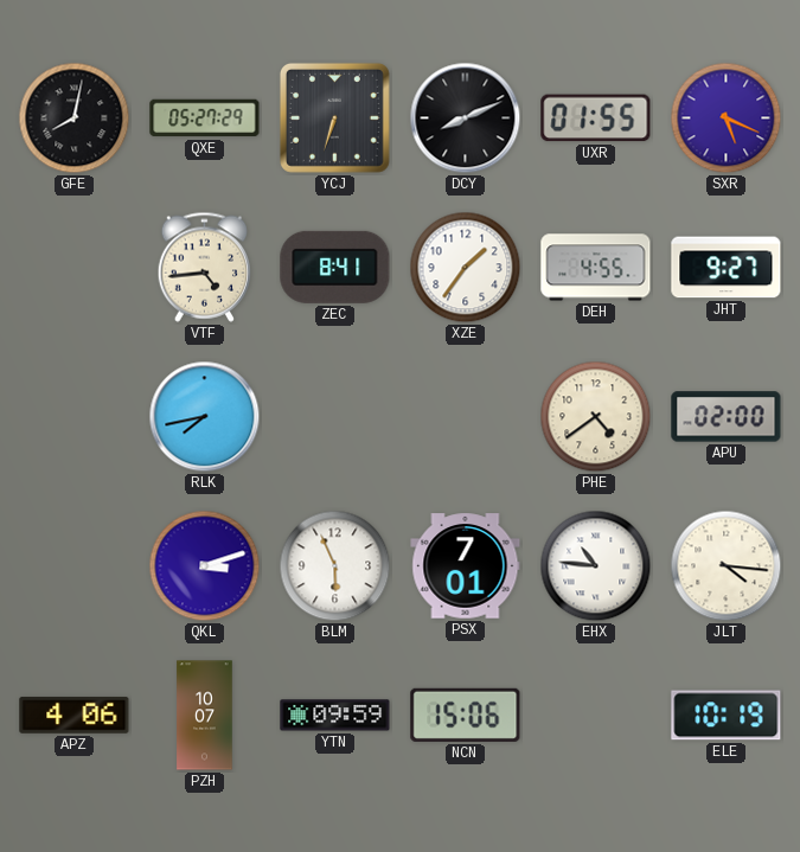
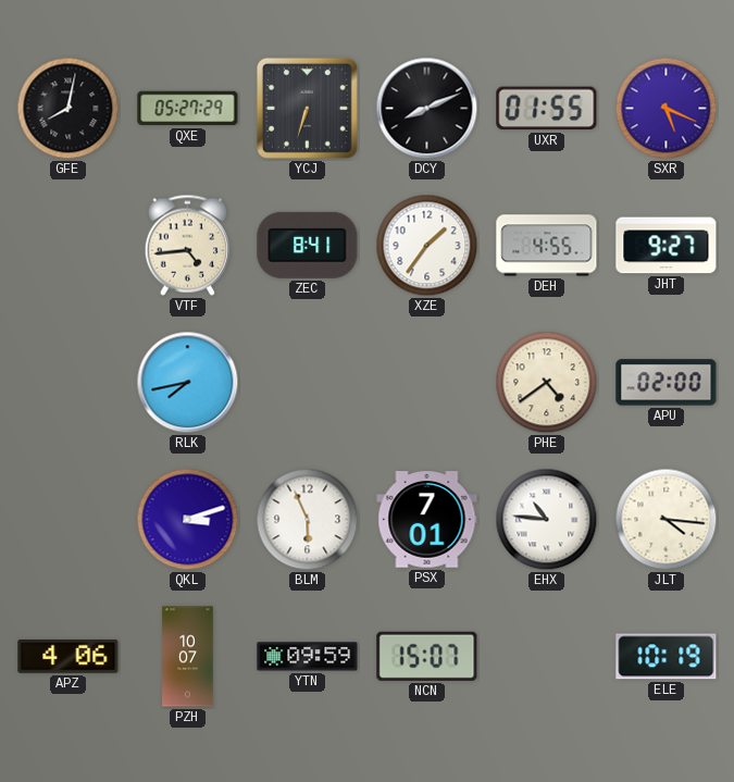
NCN: 15:06 -> 15:07 (427, 656)
